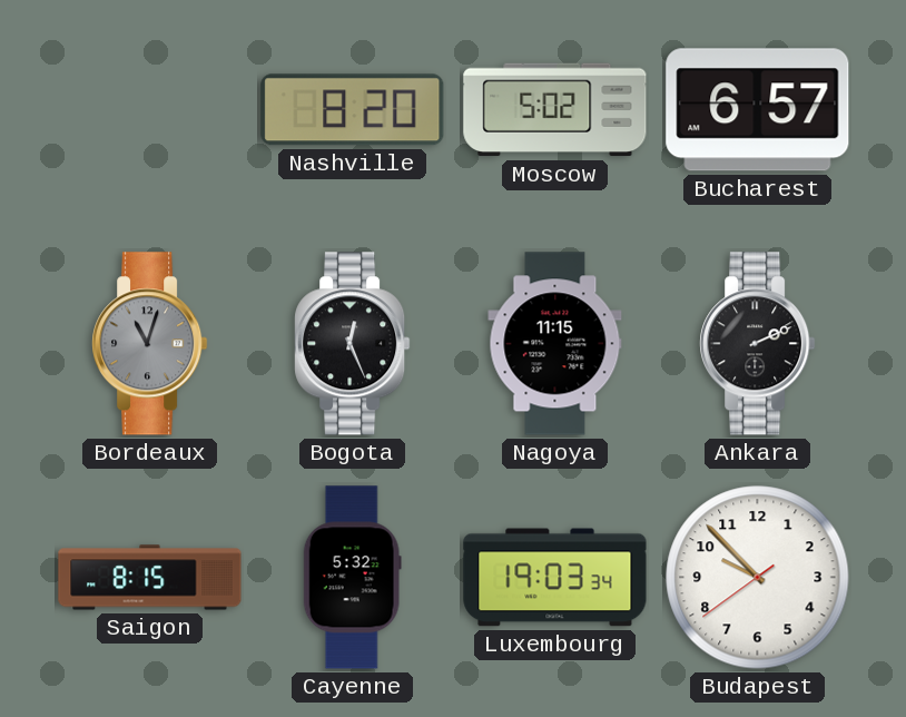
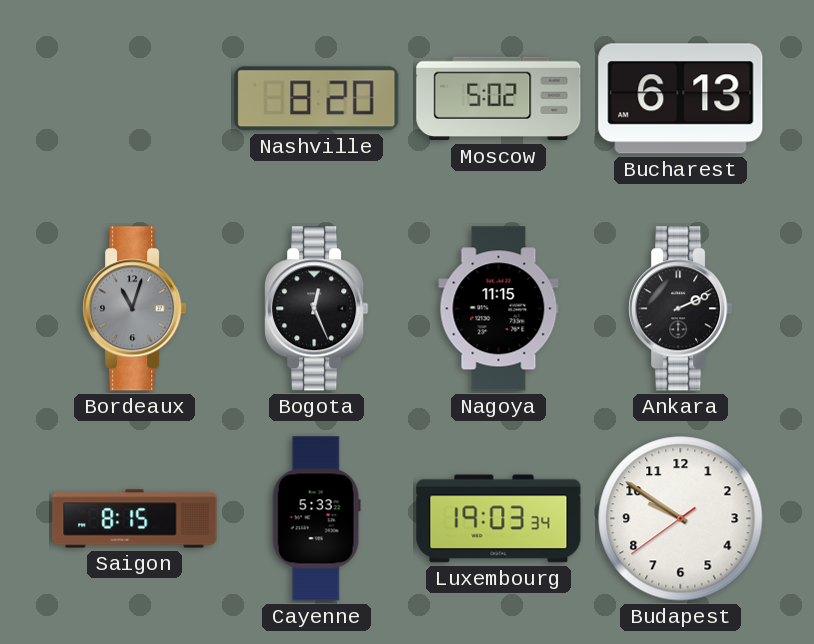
Bucharest: 6:57 -> 6:13 (681, 99)
Cayenne: 5:32 -> 5:33 (316, 519)
Budapest: 9:52 -> 9:50 (681, 519)
